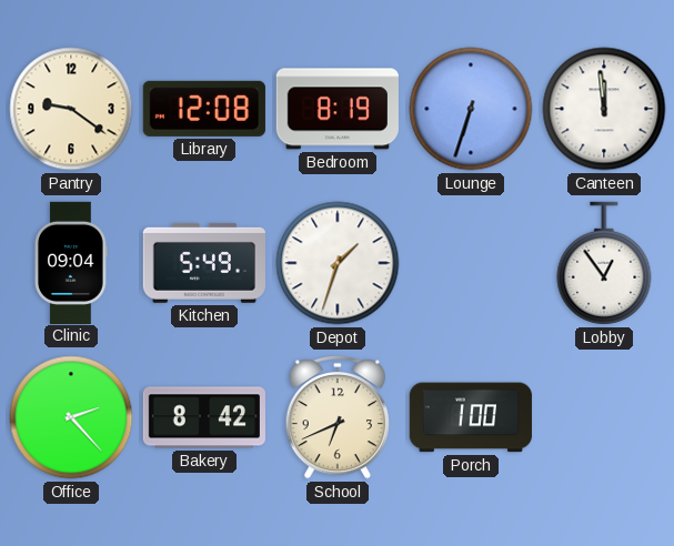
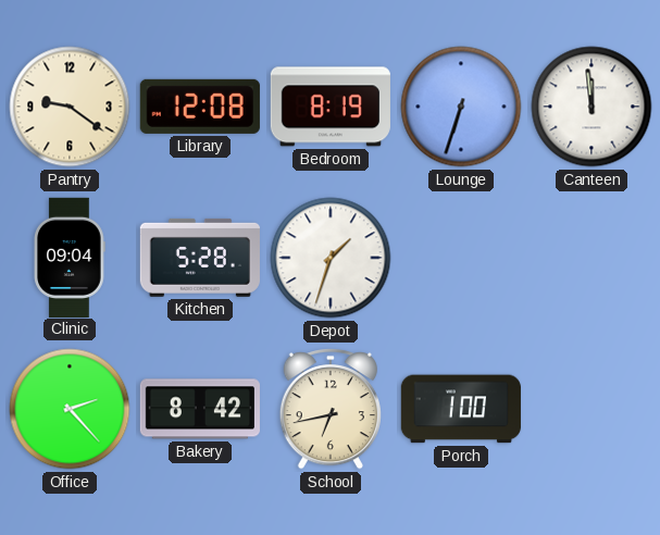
Kitchen: 5:49 -> 5:28 (200, 258)
Lobby: 12:54 -> none (604, 263)
School: 6:41 -> 6:43 (331, 410)
